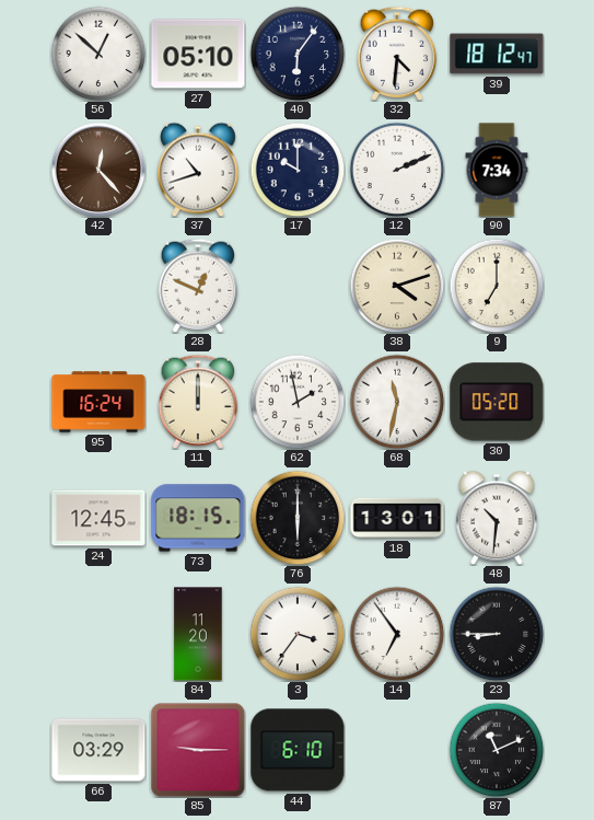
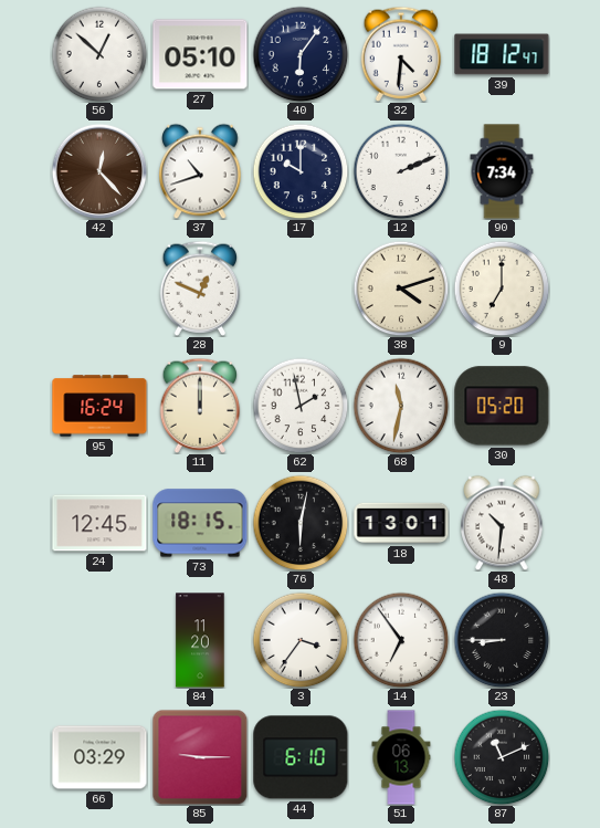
76: 6:00 -> 6:02 (301, 523)
51: none -> 06:13 (401, 757)
